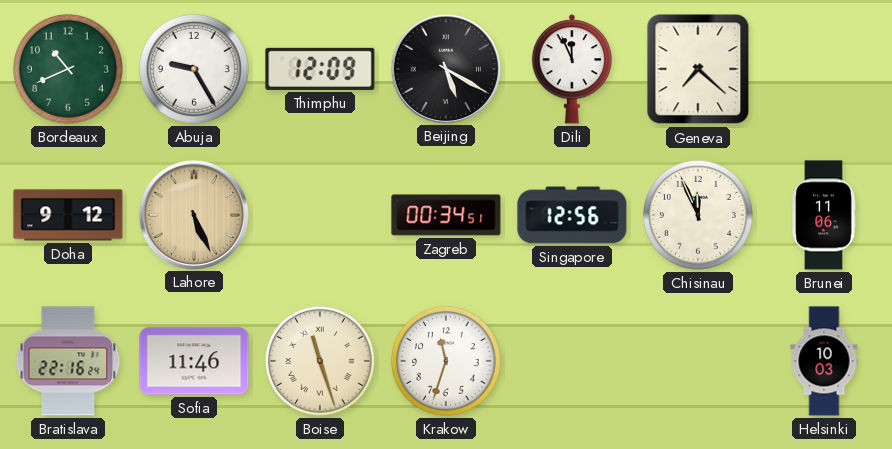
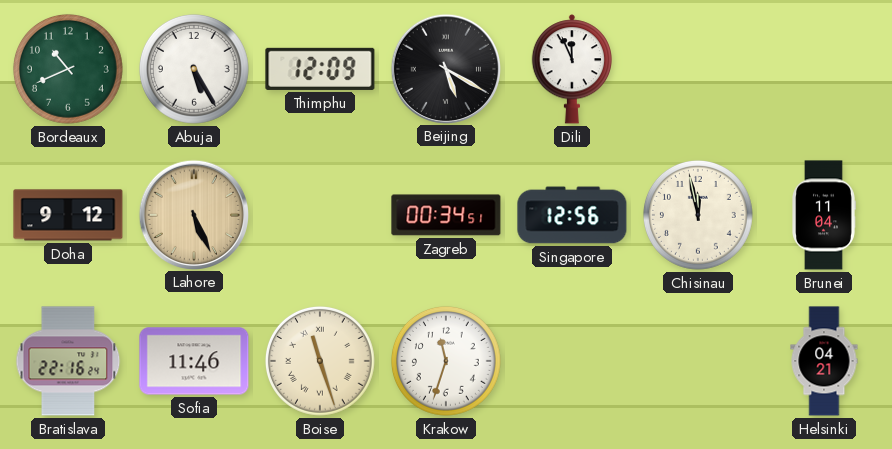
Abuja: 9:25 -> 5:25 (194, 69)
Geneva: 7:22 -> none (698, 69)
Chisinau: 11:56 -> 11:58 (698, 215)
Brunei: 11:06 -> 11:04 (824, 215)
Helsinki: 10:03 -> 04:21 (824, 361)
